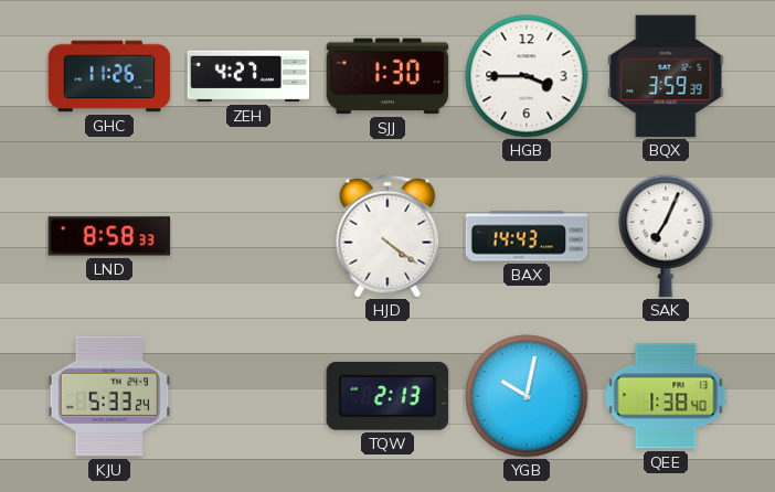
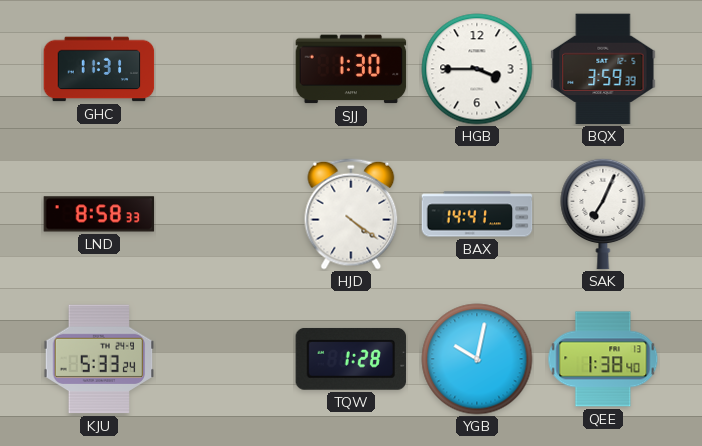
GHC: 11:26 -> 11:31 (99, 69)
ZEH: 4:27 -> none (248, 76)
BAX: 14:43 -> 14:41 (477, 214)
TQW: 2:13 -> 1:28 (351, 359)
